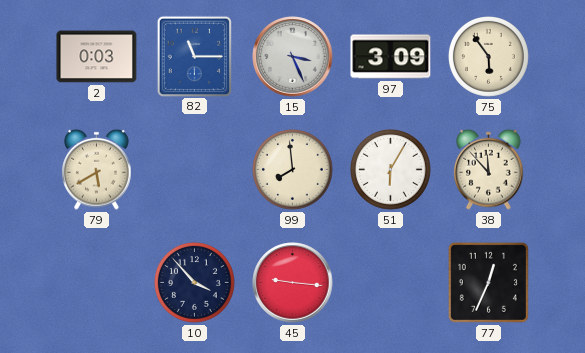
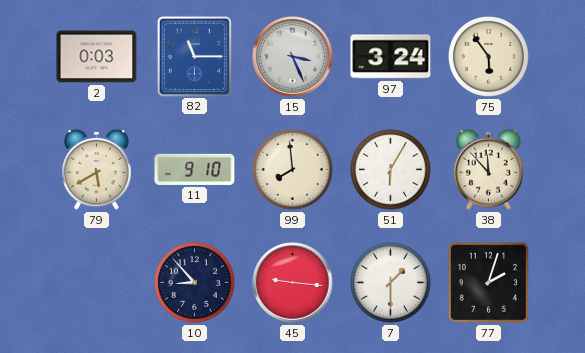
97: 3:09 -> 3:24 (391, 57)
11: none -> 9:10 (195, 169)
10: 3:53 -> 8:53 (195, 283)
7: none -> 1:30 (391, 283)
77: 12:34 -> 2:03 (488, 282)
